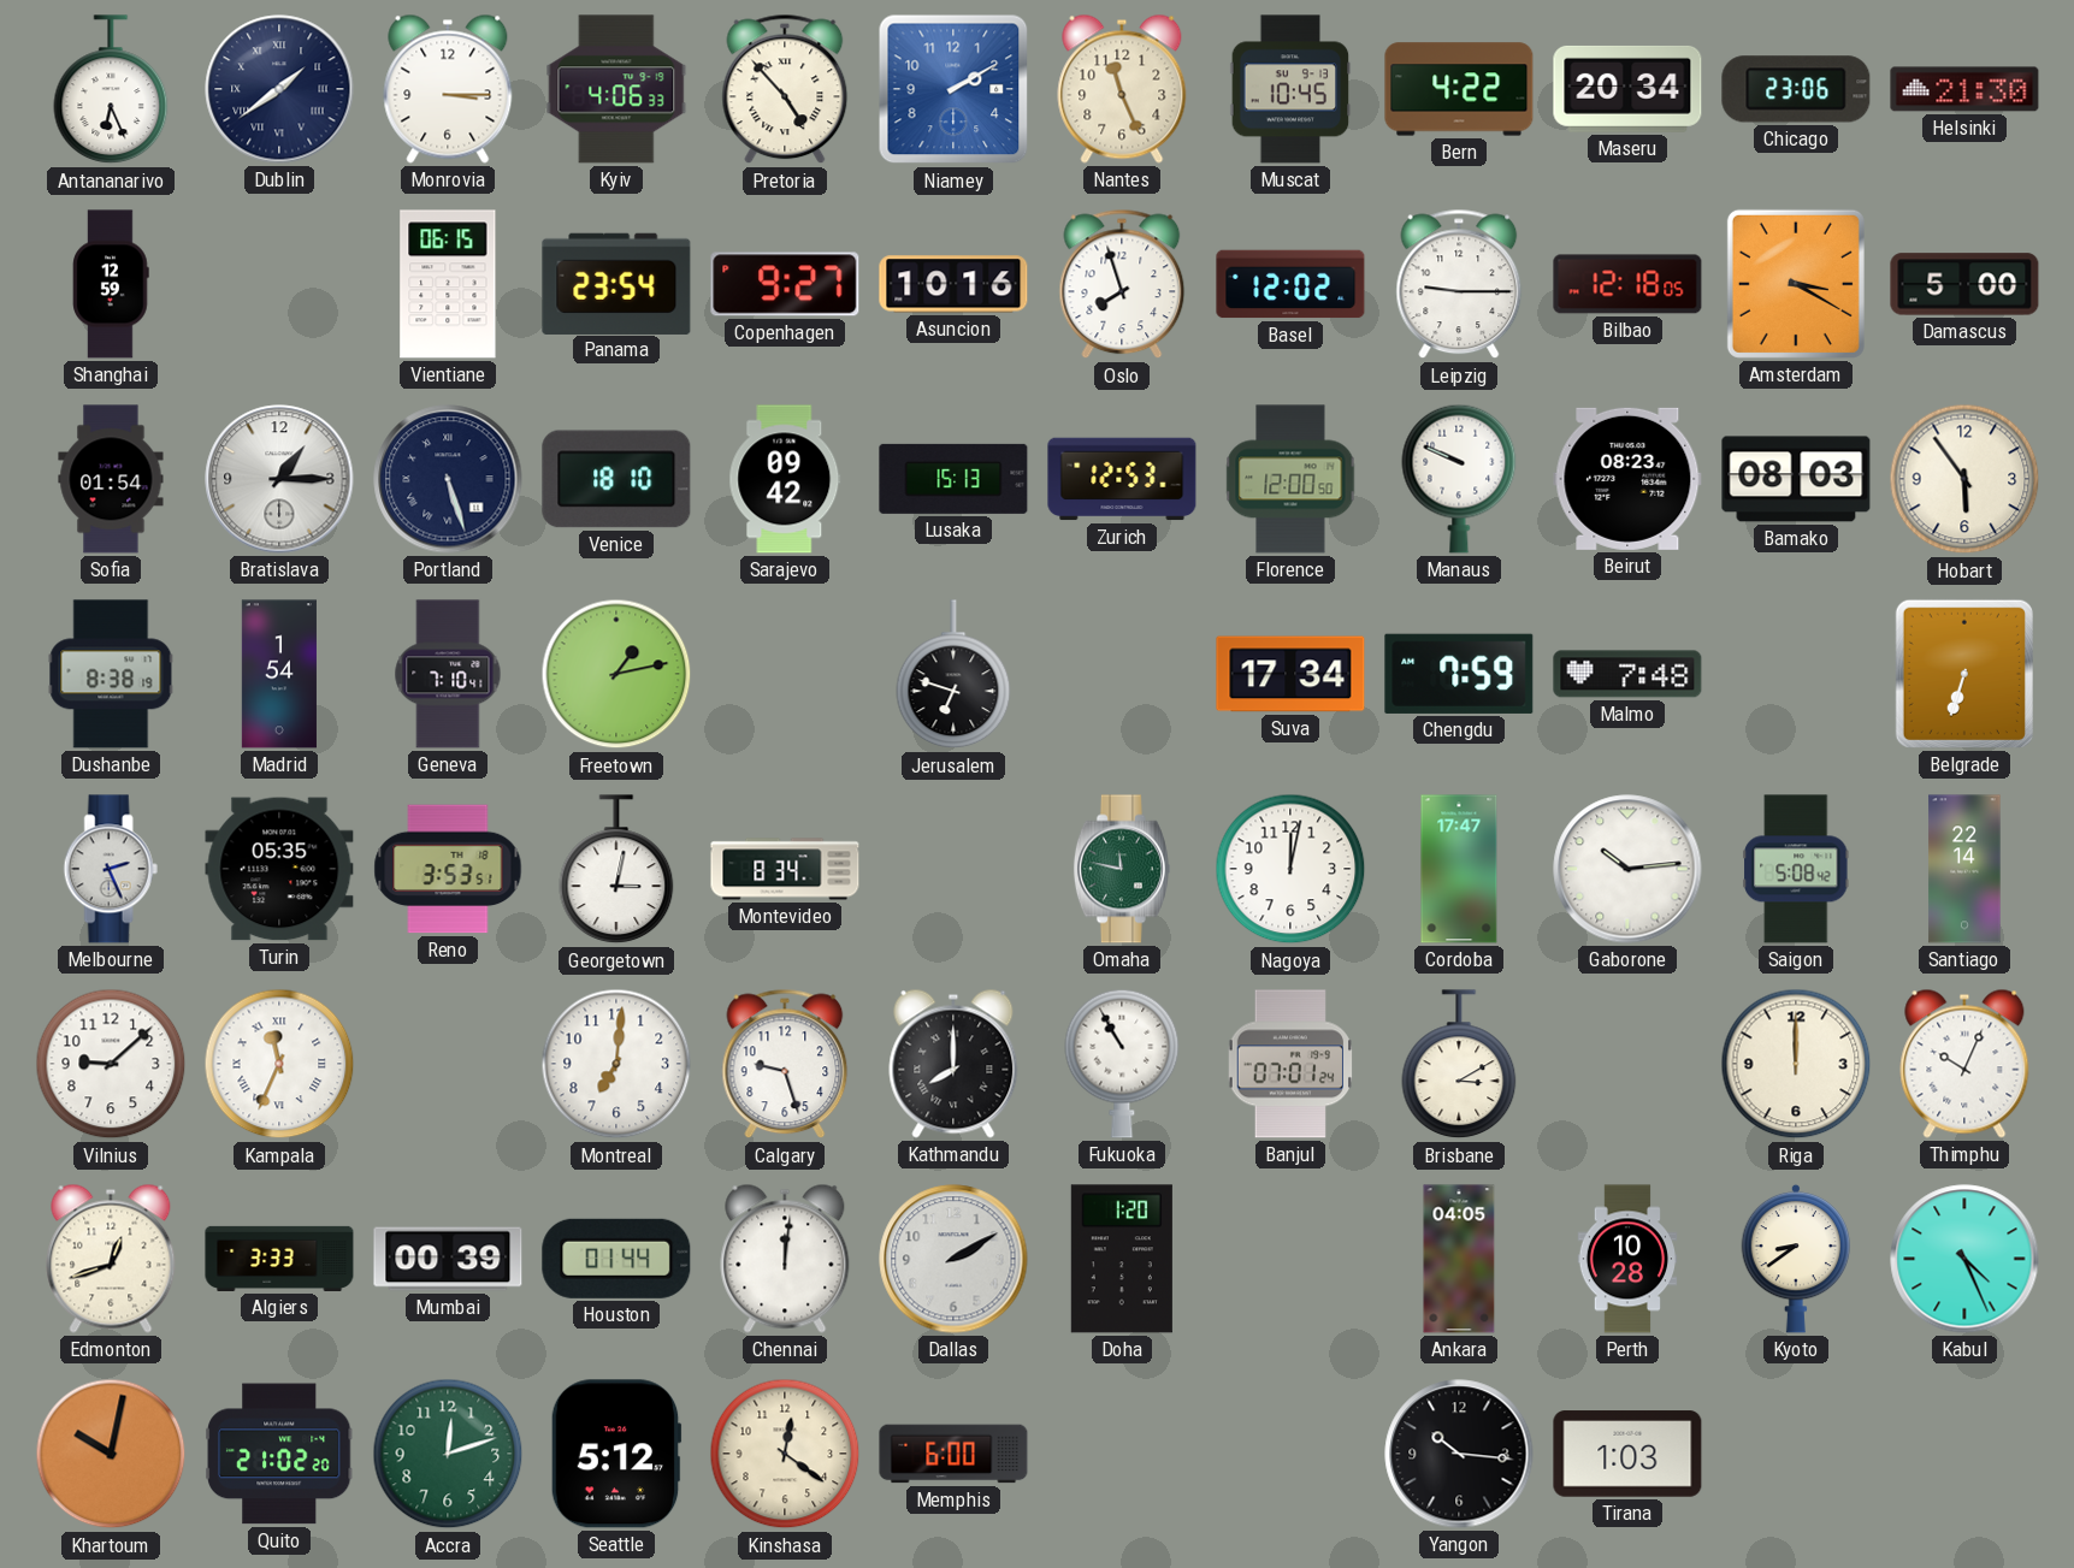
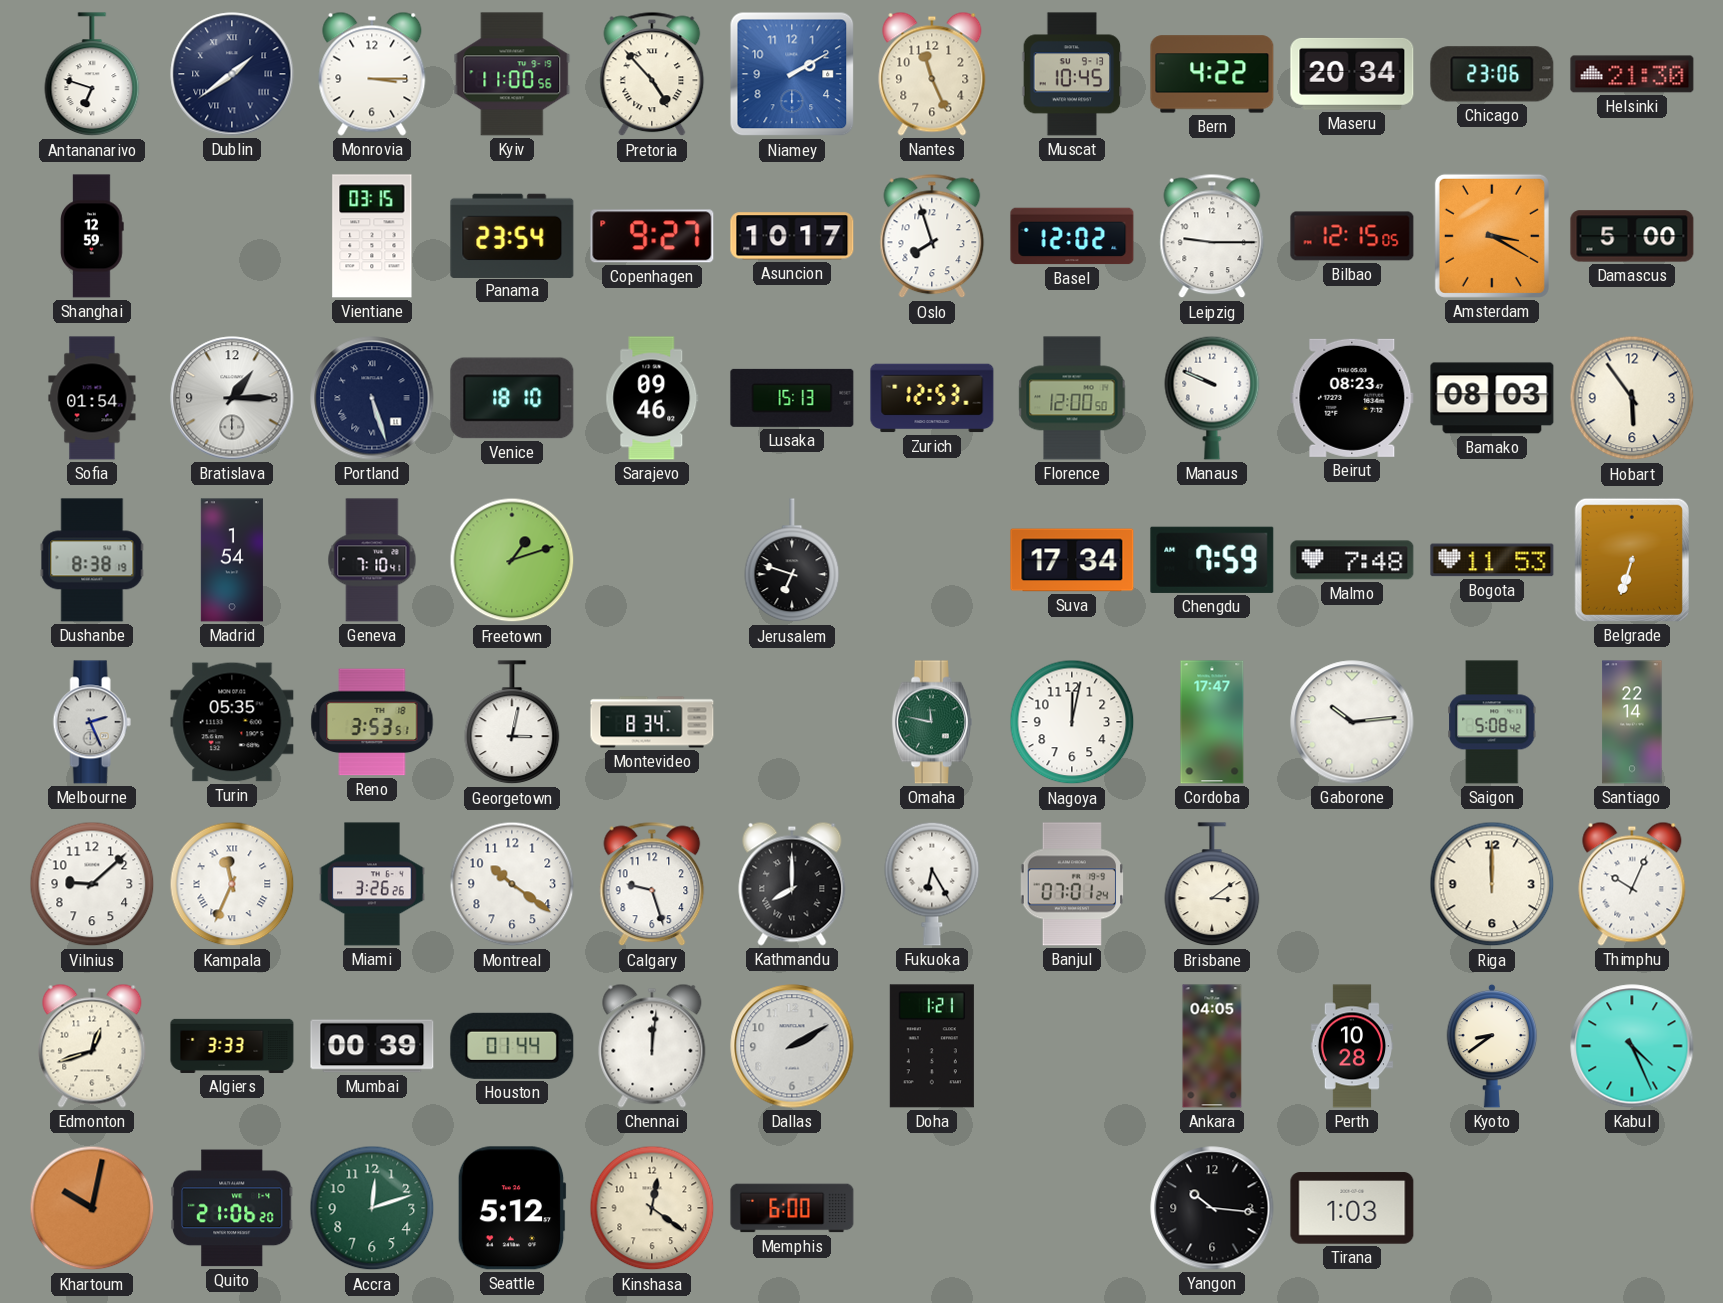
Antananarivo: 6:26 -> 6:48 (92, 75)
Kyiv: 4:06 -> 11:00 (512, 74)
Vientiane: 06:15 -> 03:15 (372, 236)
Asuncion: 10:16 -> 10:17 (792, 236)
Bilbao: 12:18 -> 12:15 (1352, 236)
Sarajevo: 09:42 -> 09:46 (652, 398)
Freetown: 1:13 -> 1:12 (512, 560)
Bogota: none -> 11:53 (1492, 560)
Miami: none -> 3:26 (372, 884)
Montreal: 7:01 -> 10:21 (512, 884)
Fukuoka: 10:55 -> 6:25 (932, 884)
Brisbane: 3:10 -> 3:09 (1212, 885)
Doha: 1:20 -> 1:21 (932, 1046)
Quito: 21:02 -> 21:06 (232, 1208)
